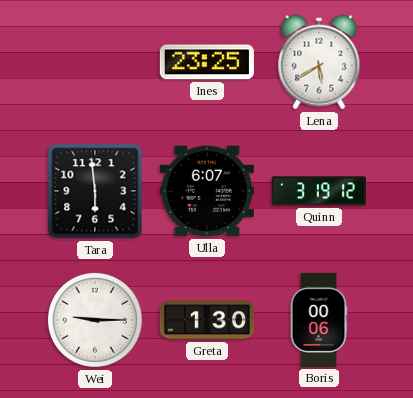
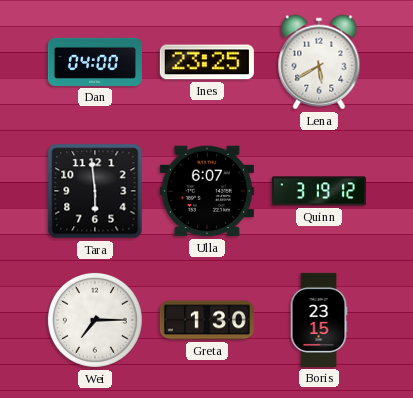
Dan: none -> 04:00 (95, 62)
Wei: 9:15 -> 7:15 (95, 320)
Boris: 00:06 -> 23:15 (319, 320)
